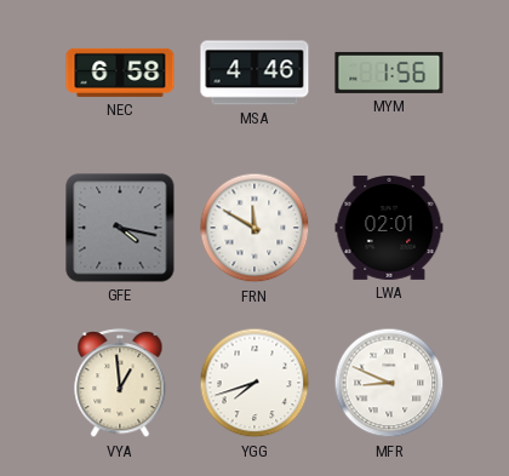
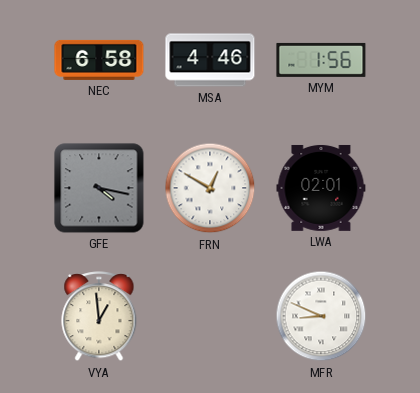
FRN: 11:50 -> 12:50 (210, 188)
YGG: 7:42 -> none (254, 383)
